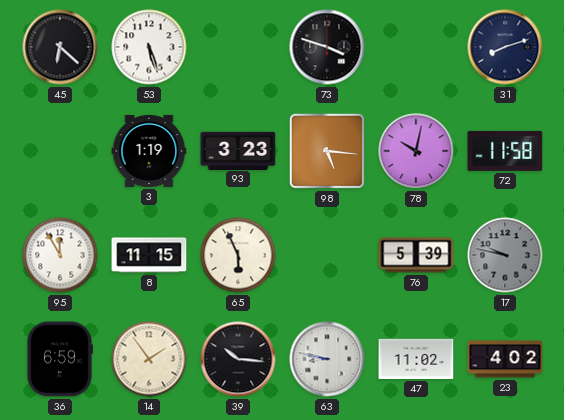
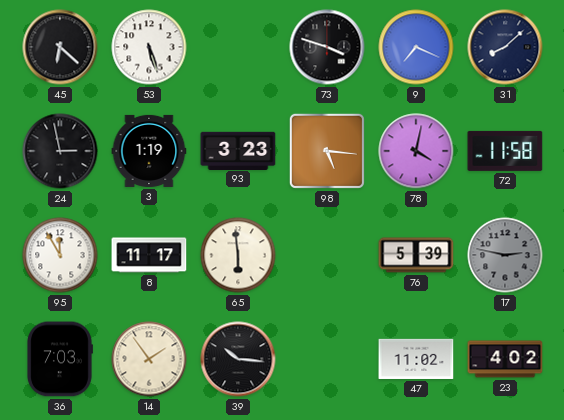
9: none -> 7:19 (416, 47)
31: 8:12 -> 8:08 (505, 47)
24: none -> 2:58 (60, 151)
78: 10:02 -> 4:02 (416, 151)
8: 11:15 -> 11:17 (149, 255)
65: 5:56 -> 5:59 (238, 255)
17: 9:47 -> 2:47 (505, 255)
36: 6:59 -> 7:03 (60, 359)
63: 8:47 -> none (327, 359)
